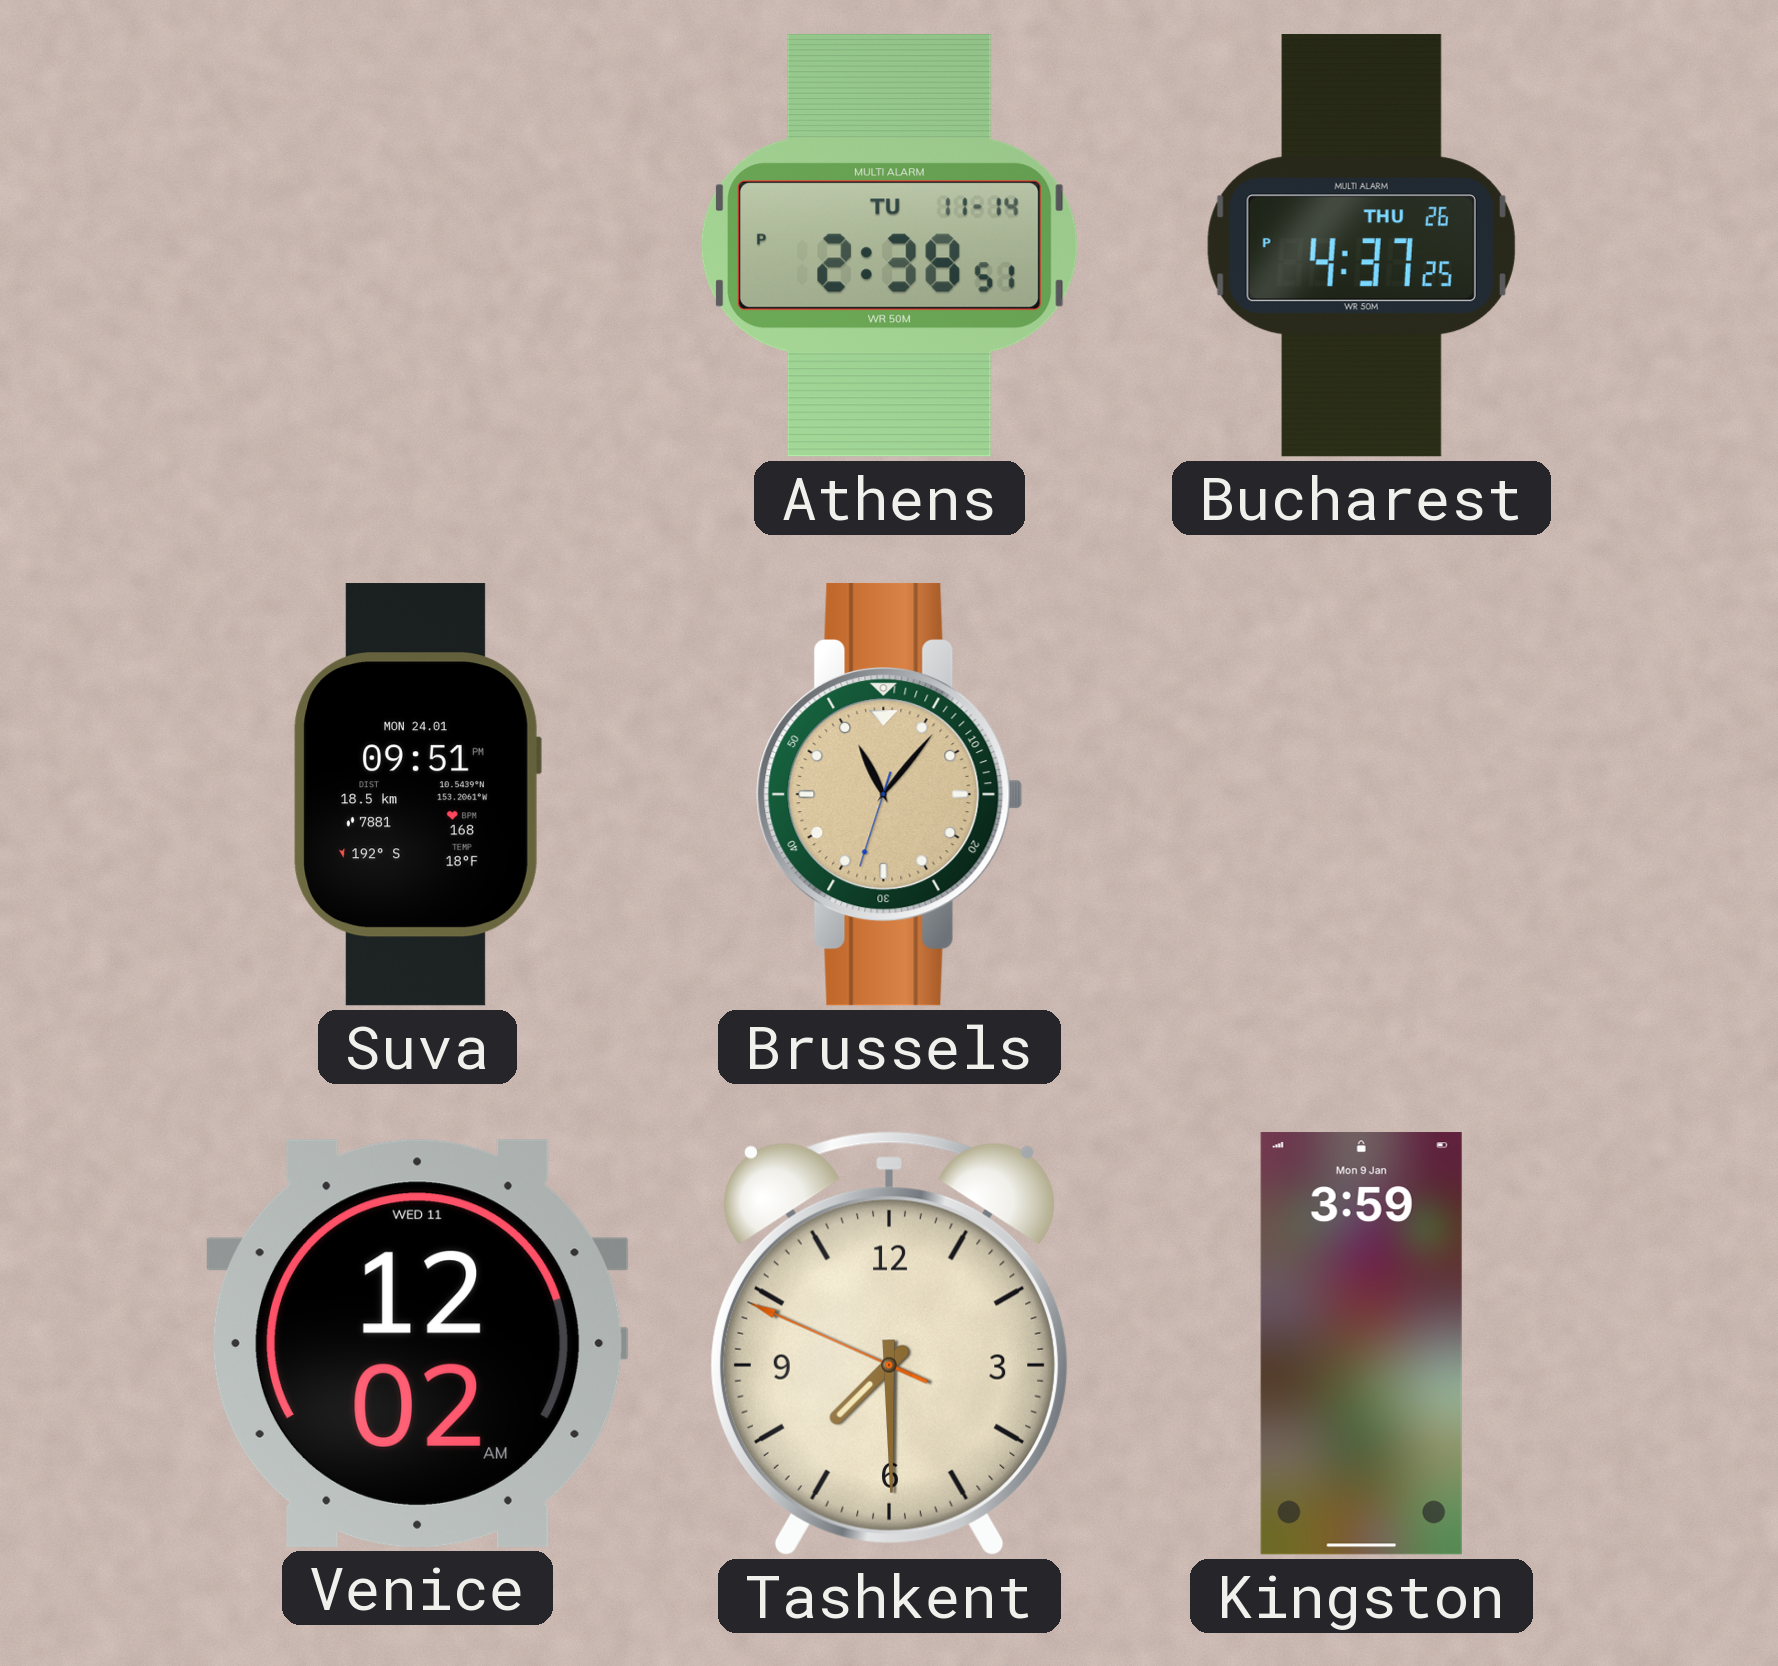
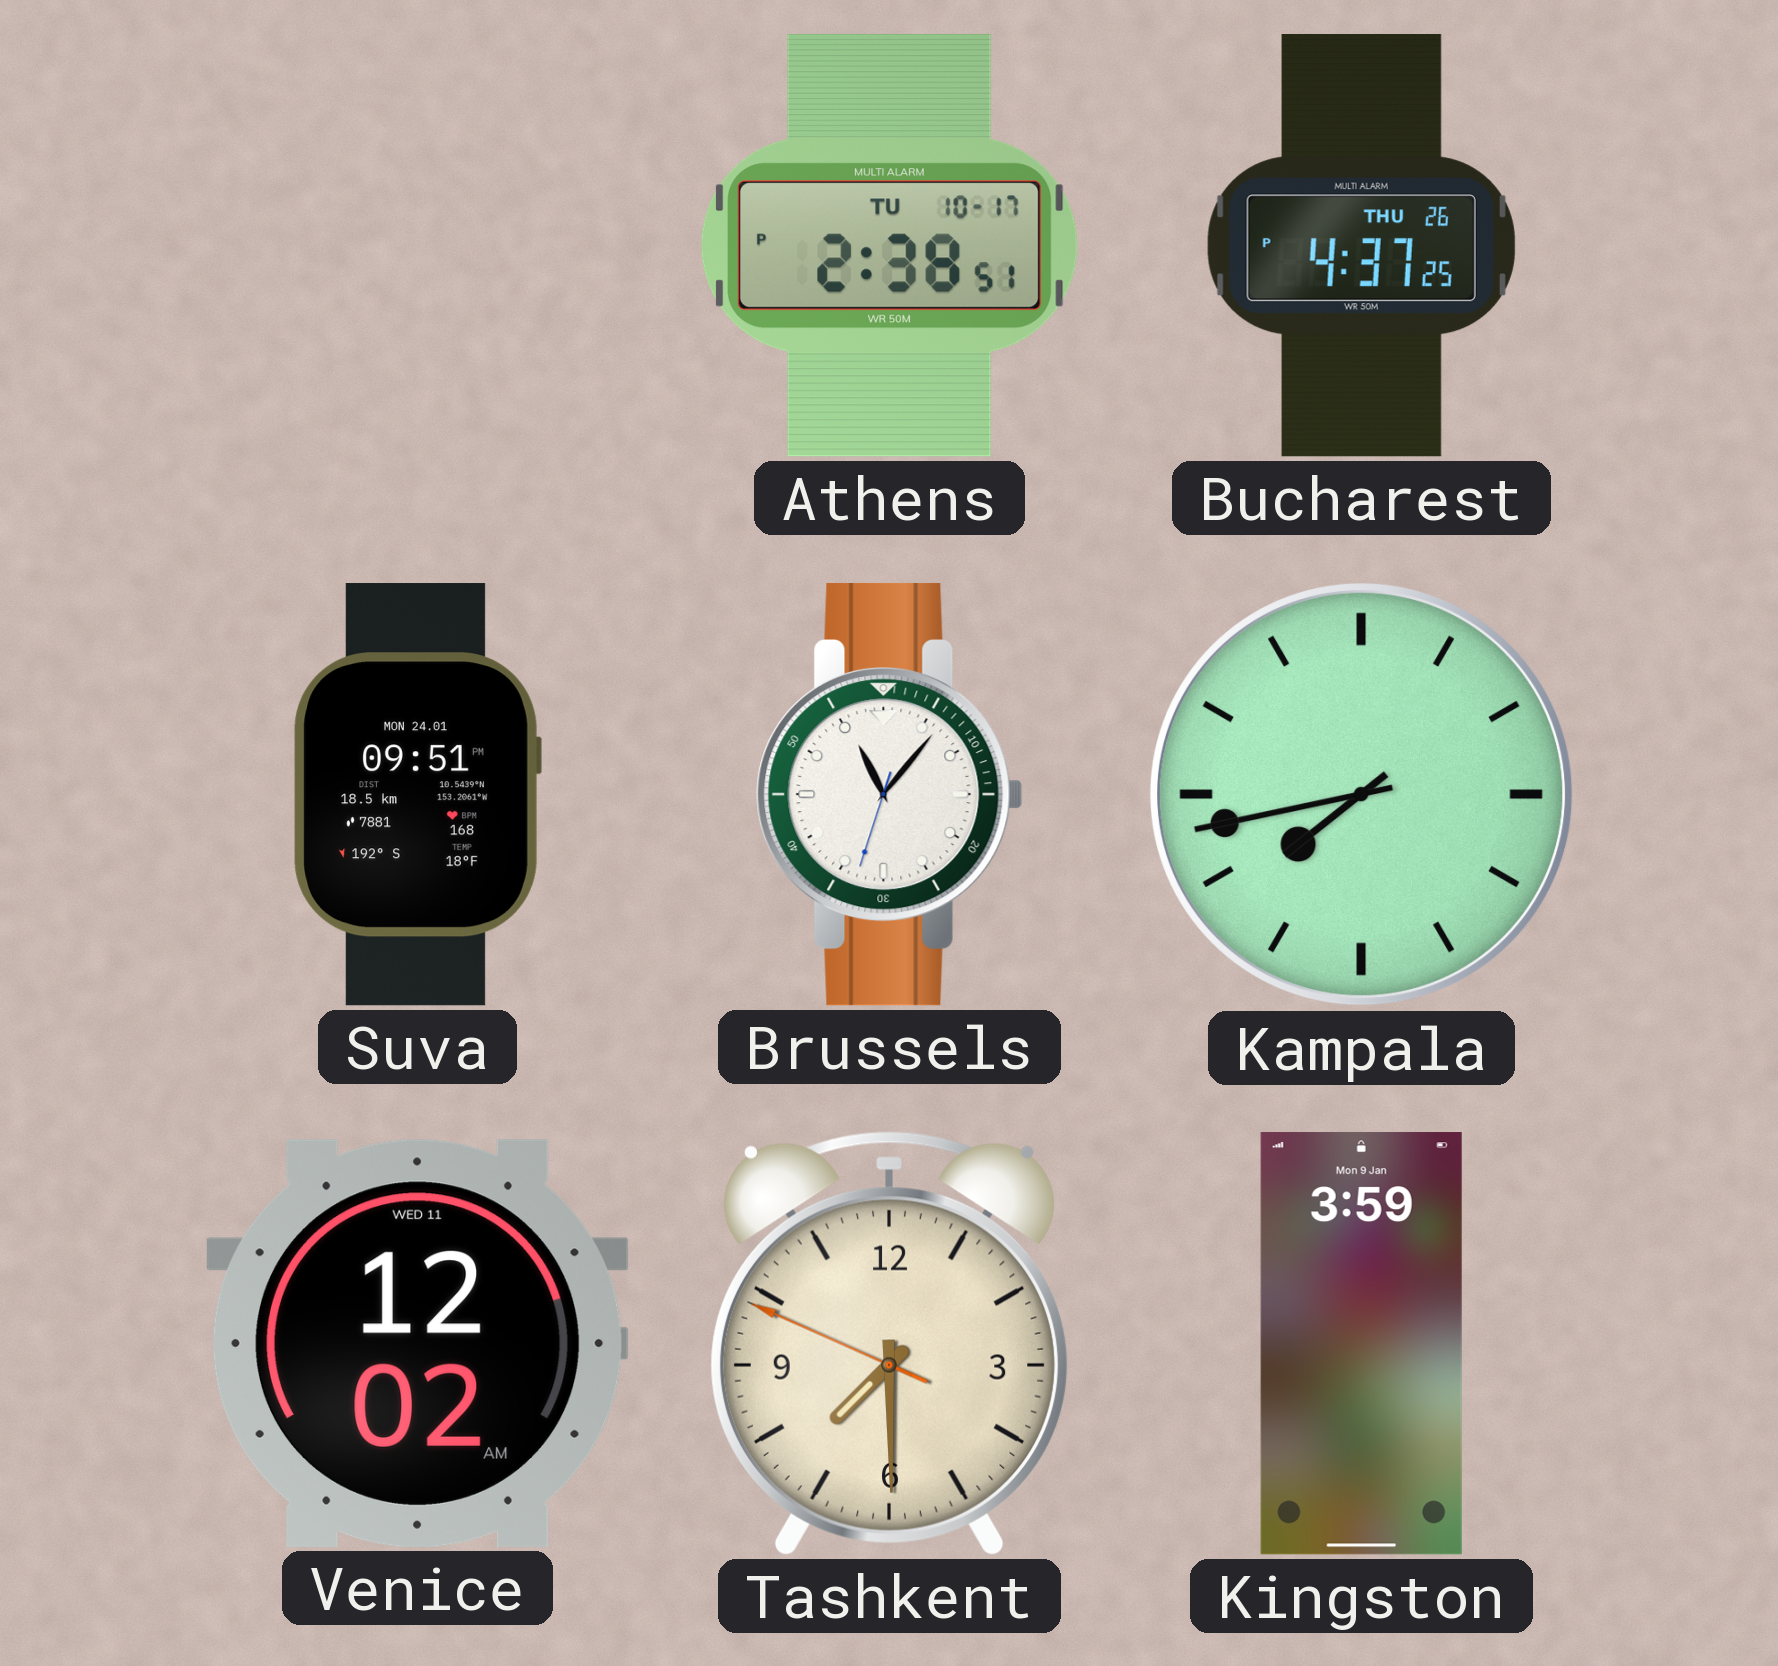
Athens date: TU 11-14 -> TU 10-17 (889, 245)
Brussels dial: champagne -> white (890, 794)
Kampala: none -> 7:43 (1362, 795)
